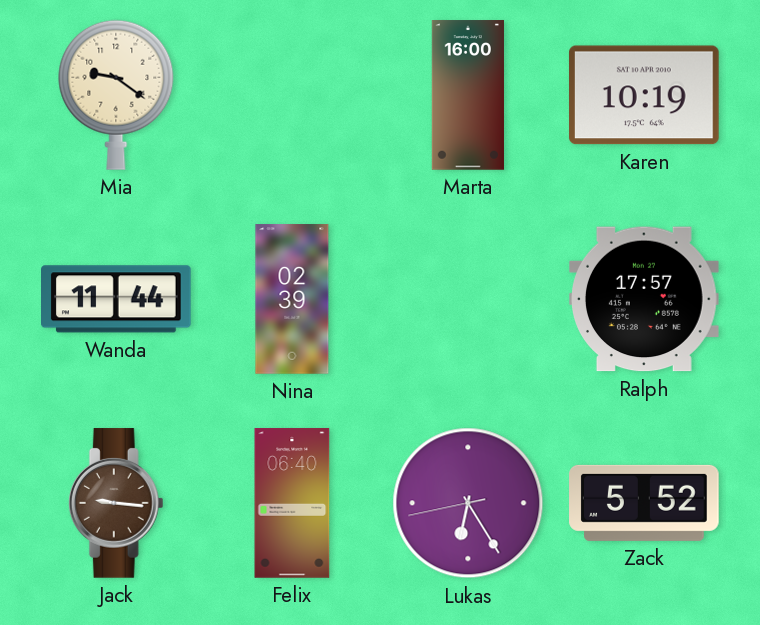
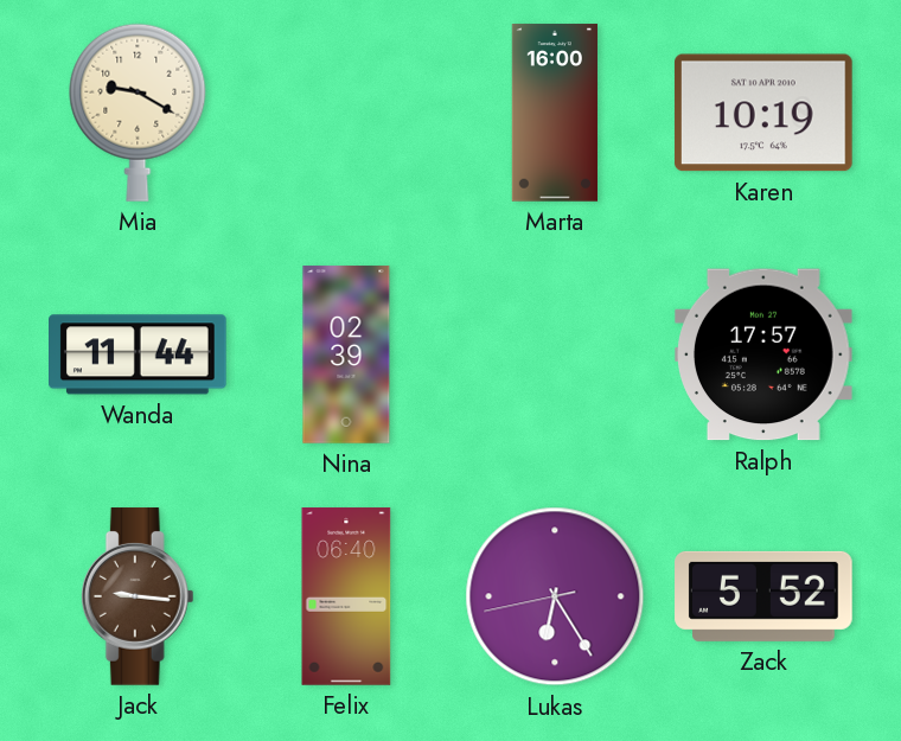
Mia: 9:21 -> 9:20 (138, 113)
